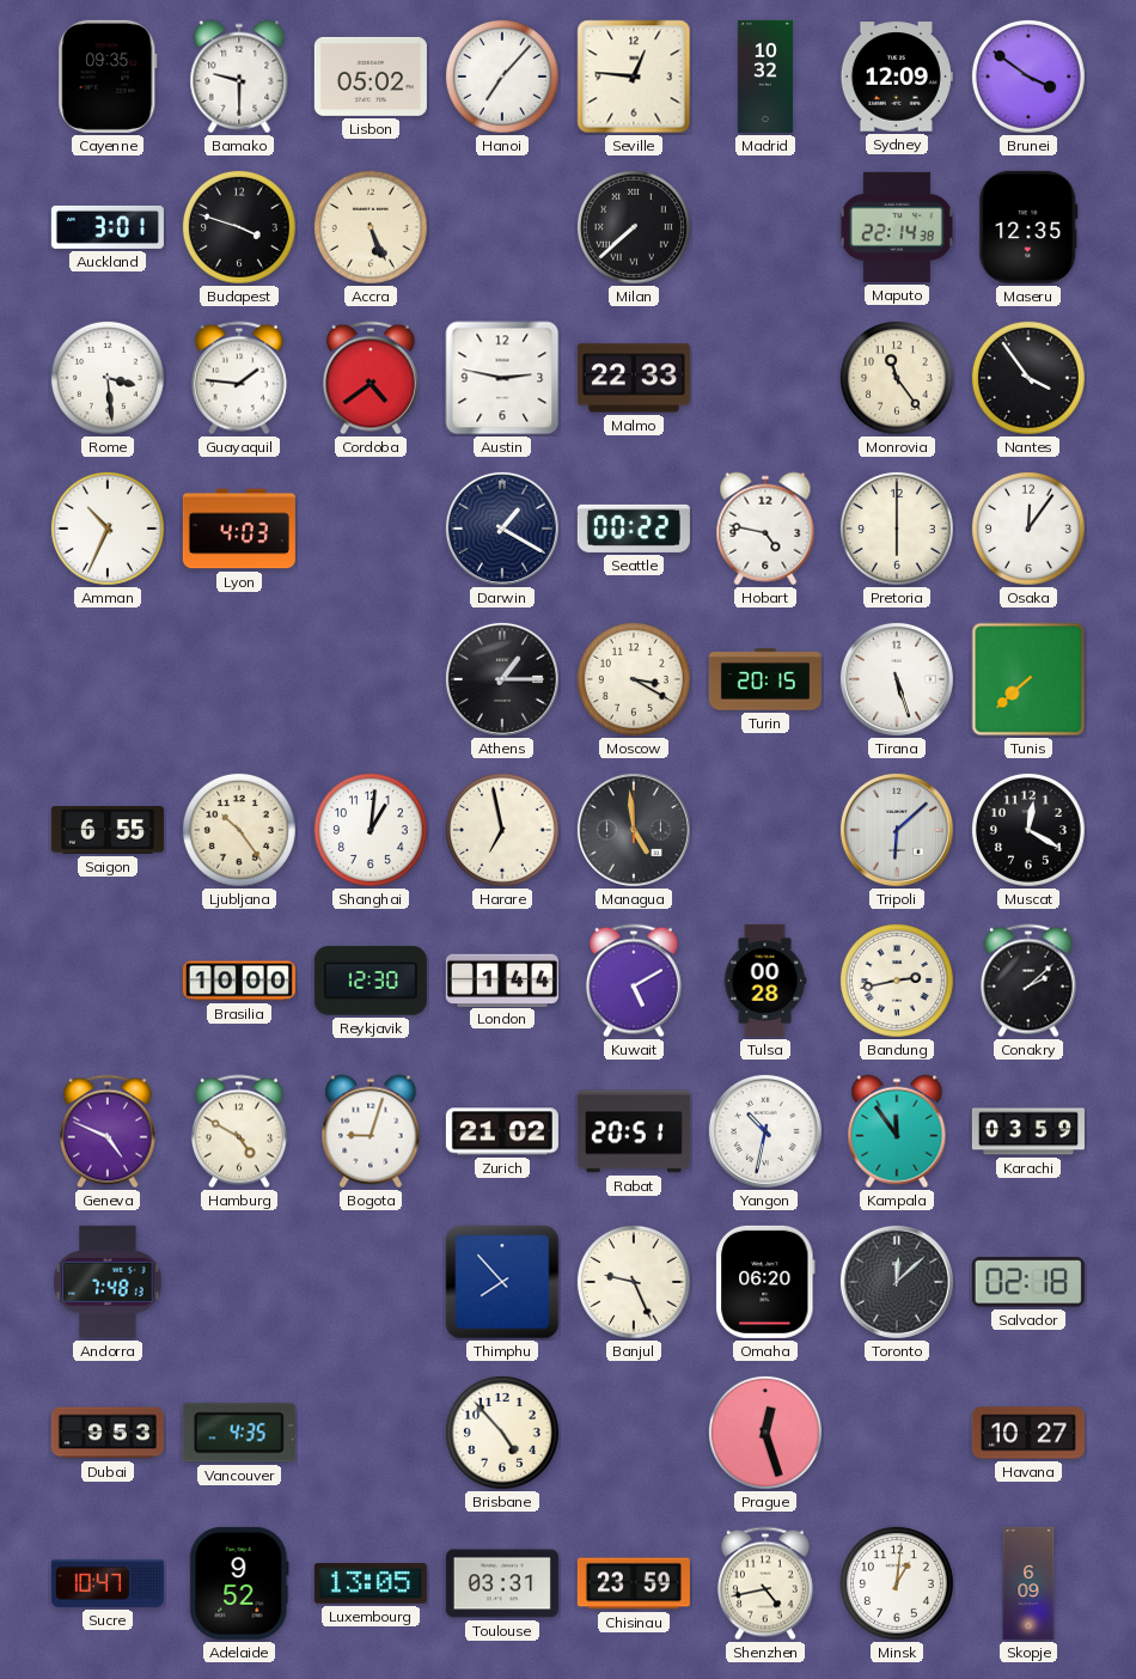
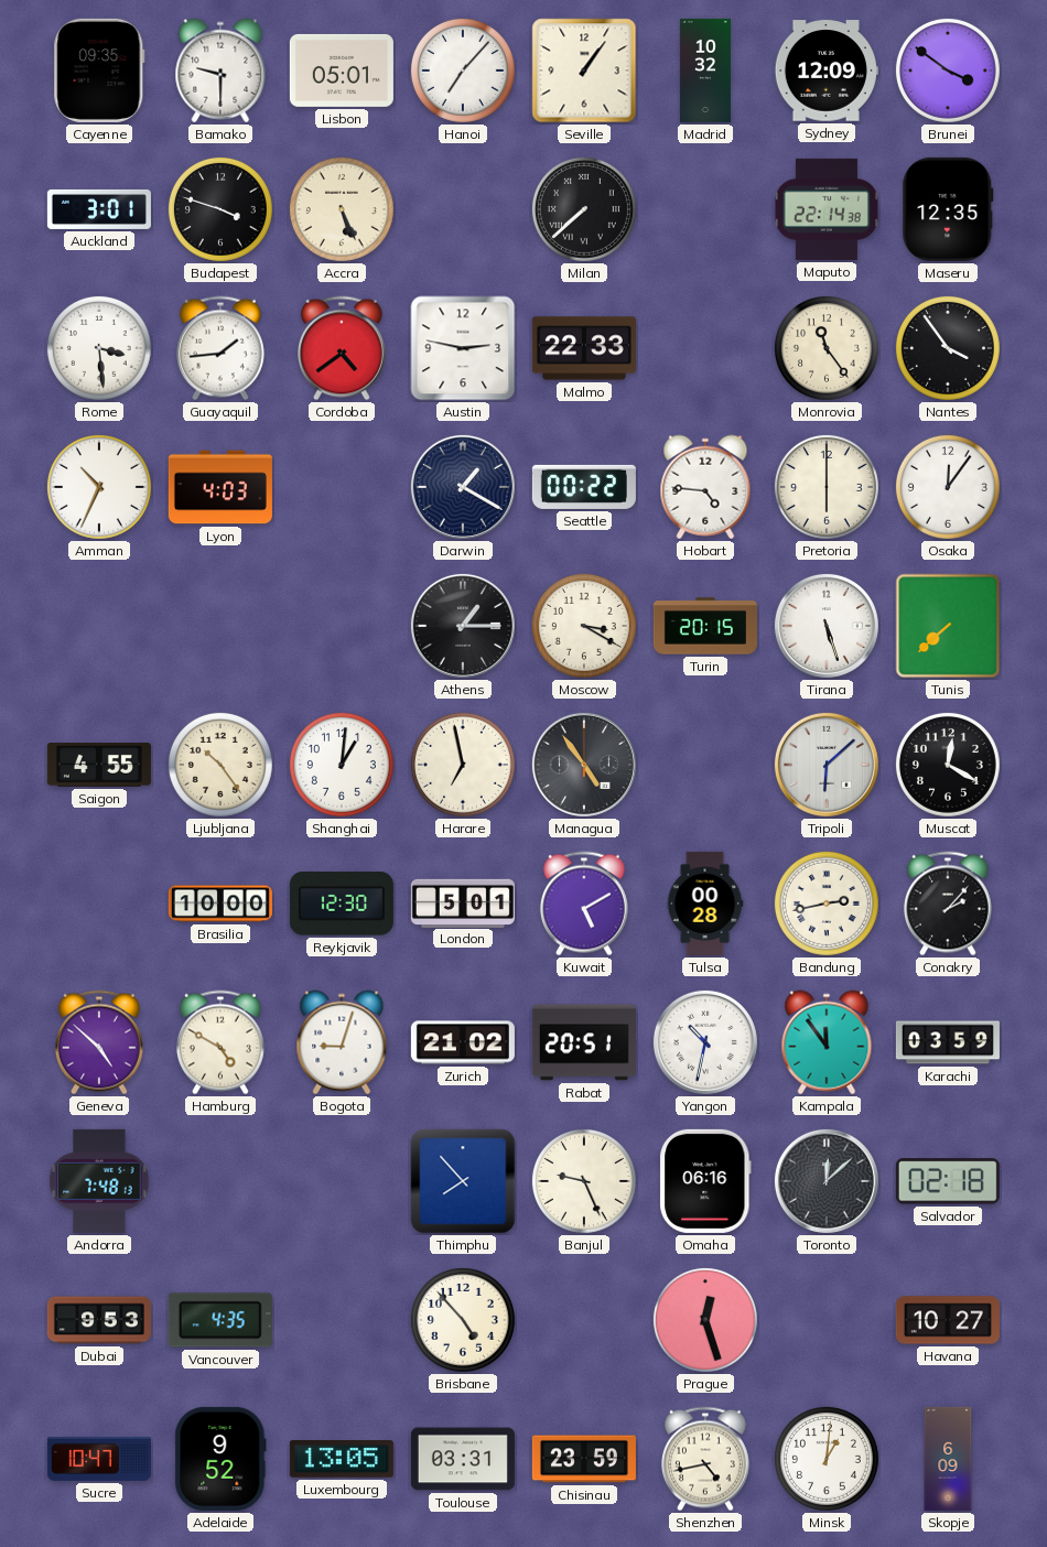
Lisbon: 05:02 -> 05:01 (342, 71)
Seville: 12:46 -> 1:06 (584, 71)
Guayaquil: 1:46 -> 1:44 (220, 348)
Hobart: 4:47 -> 4:46 (705, 487)
Saigon: 6:55 -> 4:55 (99, 766)
Managua: 4:59 -> 4:54 (584, 765)
London: 1:44 -> 5:01 (463, 902)
Conakry: 2:08 -> 2:07 (948, 904)
Geneva: 4:49 -> 4:52 (99, 1042)
Omaha: 06:20 -> 06:16 (705, 1181)
